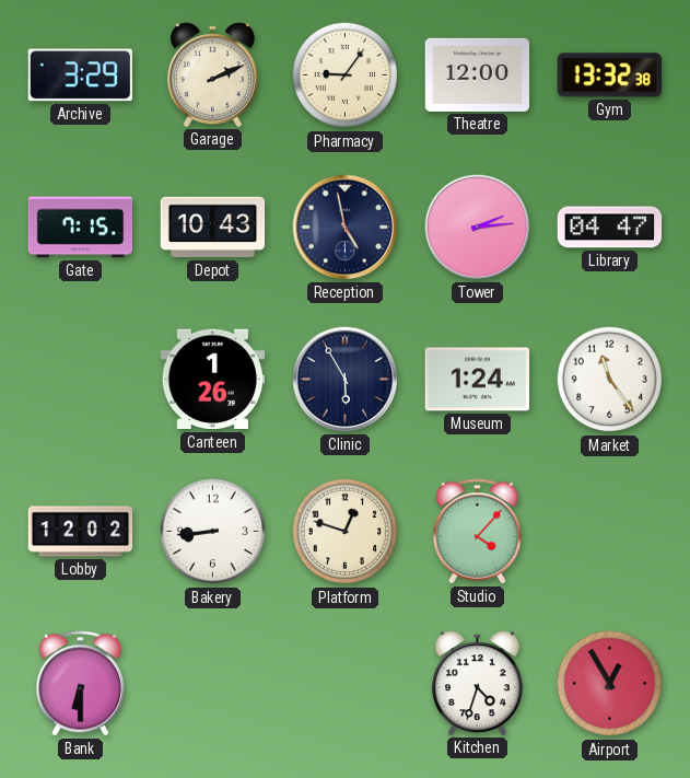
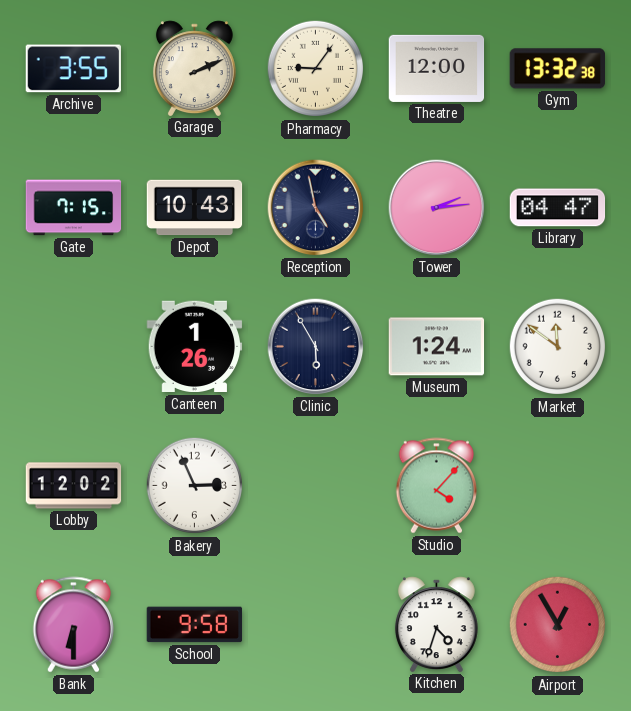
Archive: 3:29 -> 3:55 (73, 69)
Market: 11:24 -> 11:51 (558, 347)
Bakery: 8:44 -> 2:56 (195, 486)
Platform: 12:48 -> none (346, 532)
School: none -> 9:58 (195, 625)
